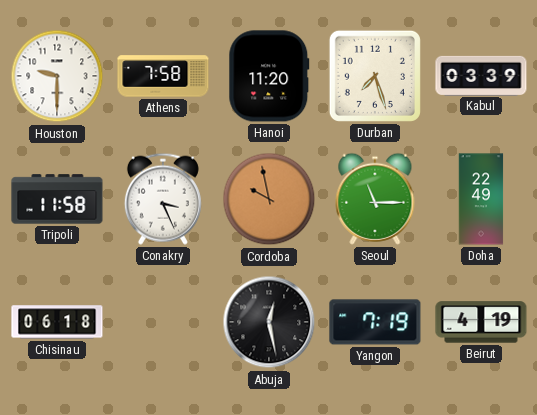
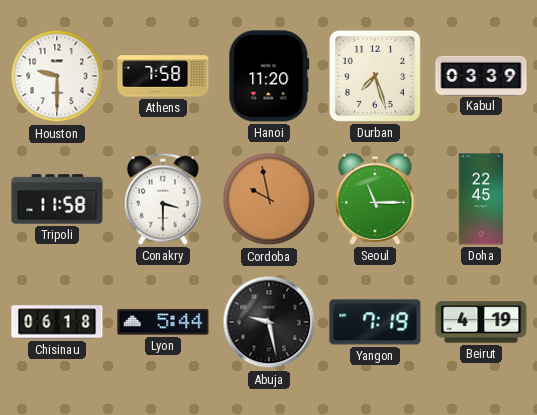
Conakry: 3:26 -> 3:30 (163, 199)
Doha: 22:49 -> 22:45 (481, 199)
Lyon: none -> 5:44 (163, 322)
Abuja: 12:28 -> 9:28 (269, 322)
